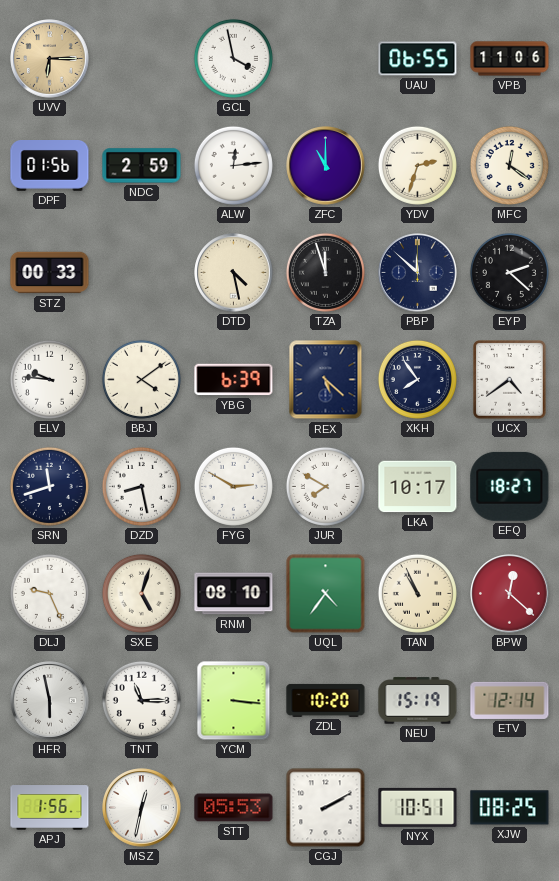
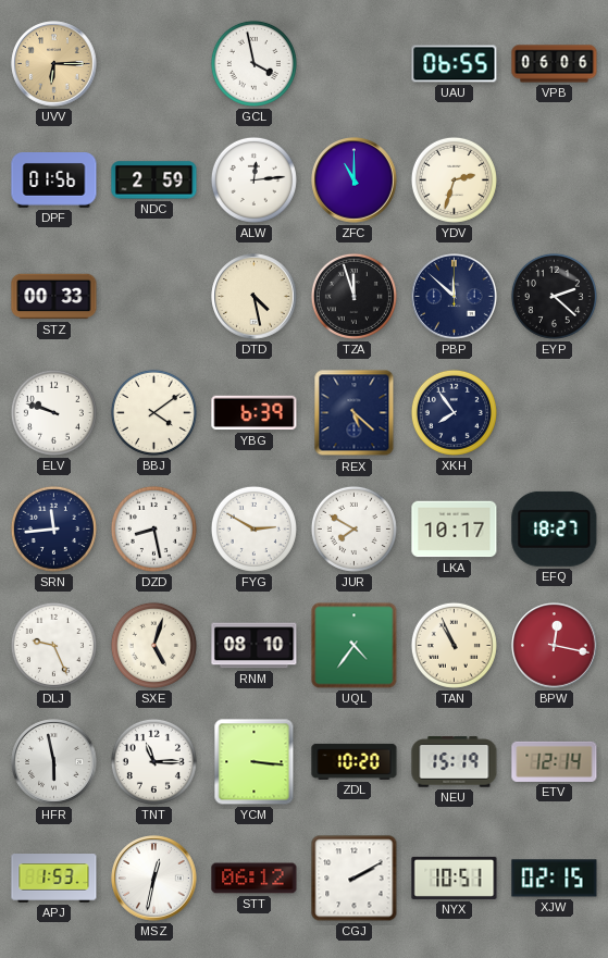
VPB: 11:06 -> 06:06 (555, 64)
MFC: 12:21 -> none (509, 165)
ELV: 9:46 -> 9:48 (53, 412)
UCX: 4:39 -> none (510, 380)
SRN: 11:42 -> 11:44 (53, 528)
BPW: 12:22 -> 12:17 (555, 646)
APJ: 1:56 -> 1:53 (54, 879)
STT: 05:53 -> 06:12 (255, 879)
XJW: 08:25 -> 02:15 (555, 879)
